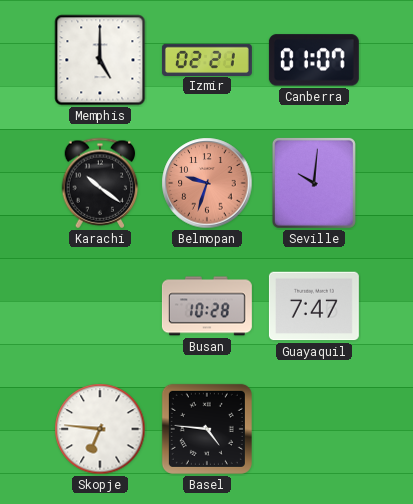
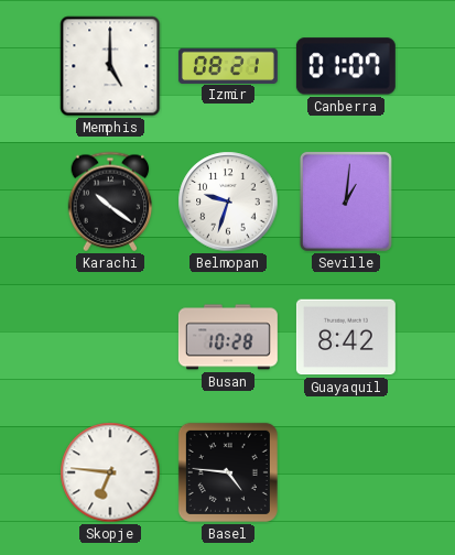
Izmir: 02:21 -> 08:21 (228, 65)
Belmopan dial: salmon -> white (228, 202)
Seville: 10:01 -> 1:01 (346, 202)
Guayaquil: 7:47 -> 8:42 (346, 337)
